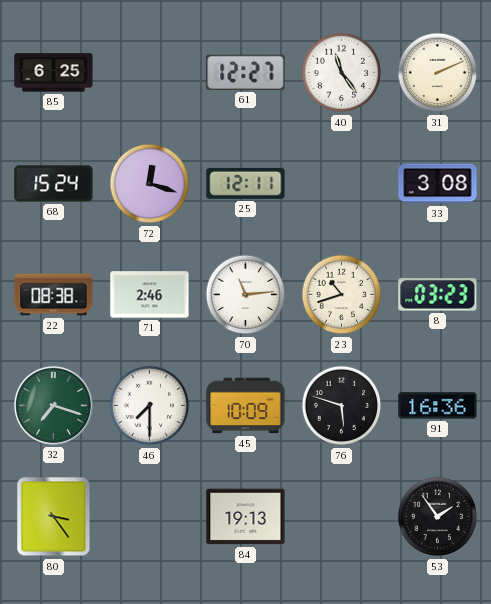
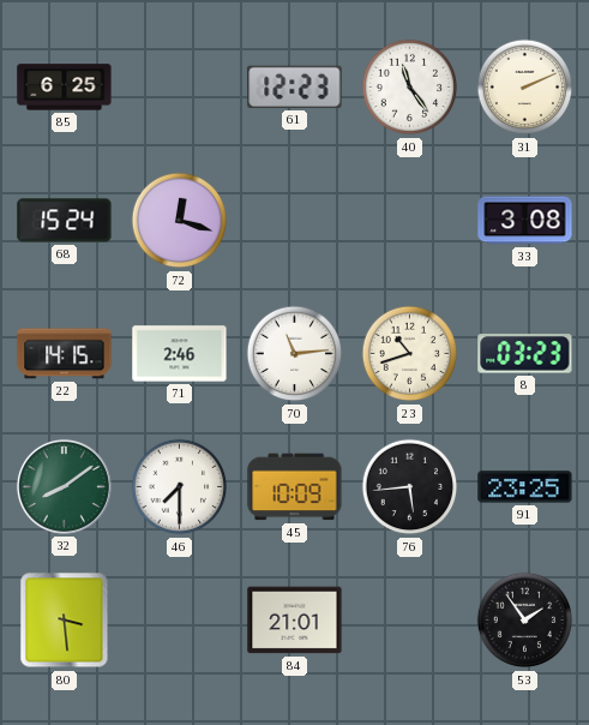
61: 12:27 -> 12:23 (295, 86)
25: 12:11 -> none (246, 183)
22: 08:38 -> 14:15 (65, 354)
32: 7:18 -> 8:09 (64, 486)
76: 5:48 -> 5:44 (410, 487)
91: 16:36 -> 23:25 (525, 487)
80: 3:24 -> 3:29 (65, 621)
84: 19:13 -> 21:01 (295, 621)
